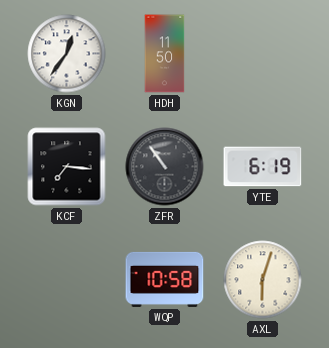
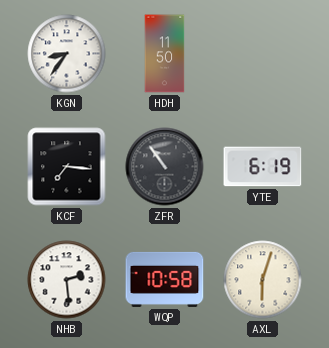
KGN: 12:36 -> 8:36 (67, 54)
NHB: none -> 2:29 (67, 280)
